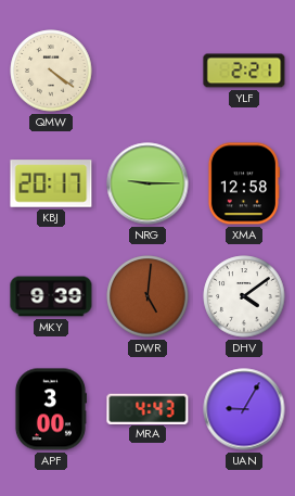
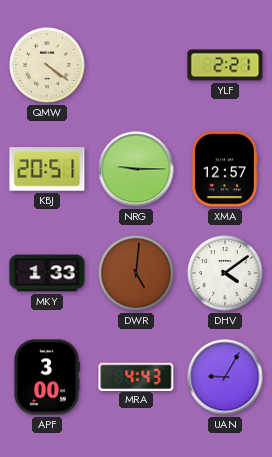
KBJ: 20:17 -> 20:51 (47, 169)
XMA: 12:58 -> 12:57 (224, 169)
MKY: 9:39 -> 1:33 (47, 273)
